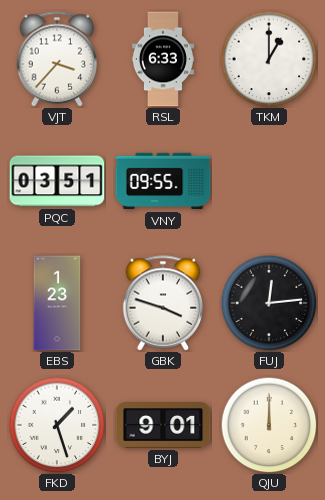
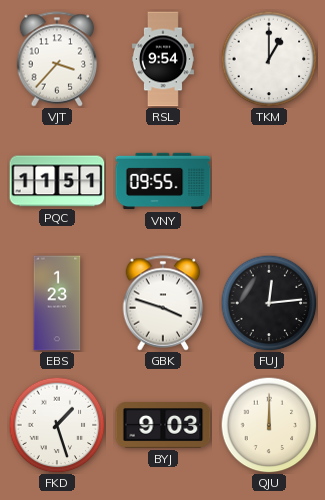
RSL: 6:33 -> 9:54 (163, 59)
PQC: 03:51 -> 11:51 (57, 181)
BYJ: 9:01 -> 9:03 (163, 425)
